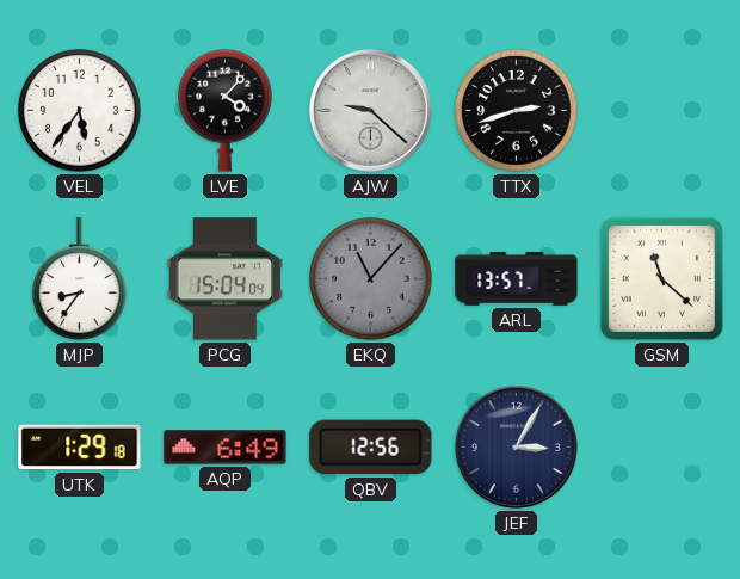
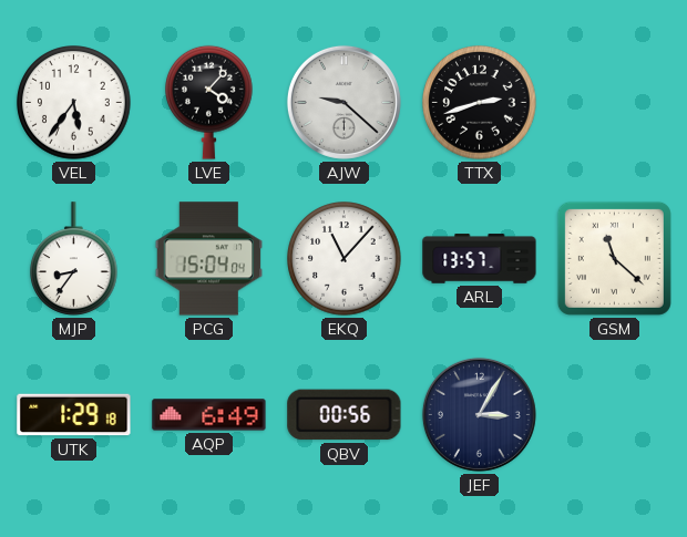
EKQ dial: grey -> white (345, 259)
QBV: 12:56 -> 00:56 (345, 415)
